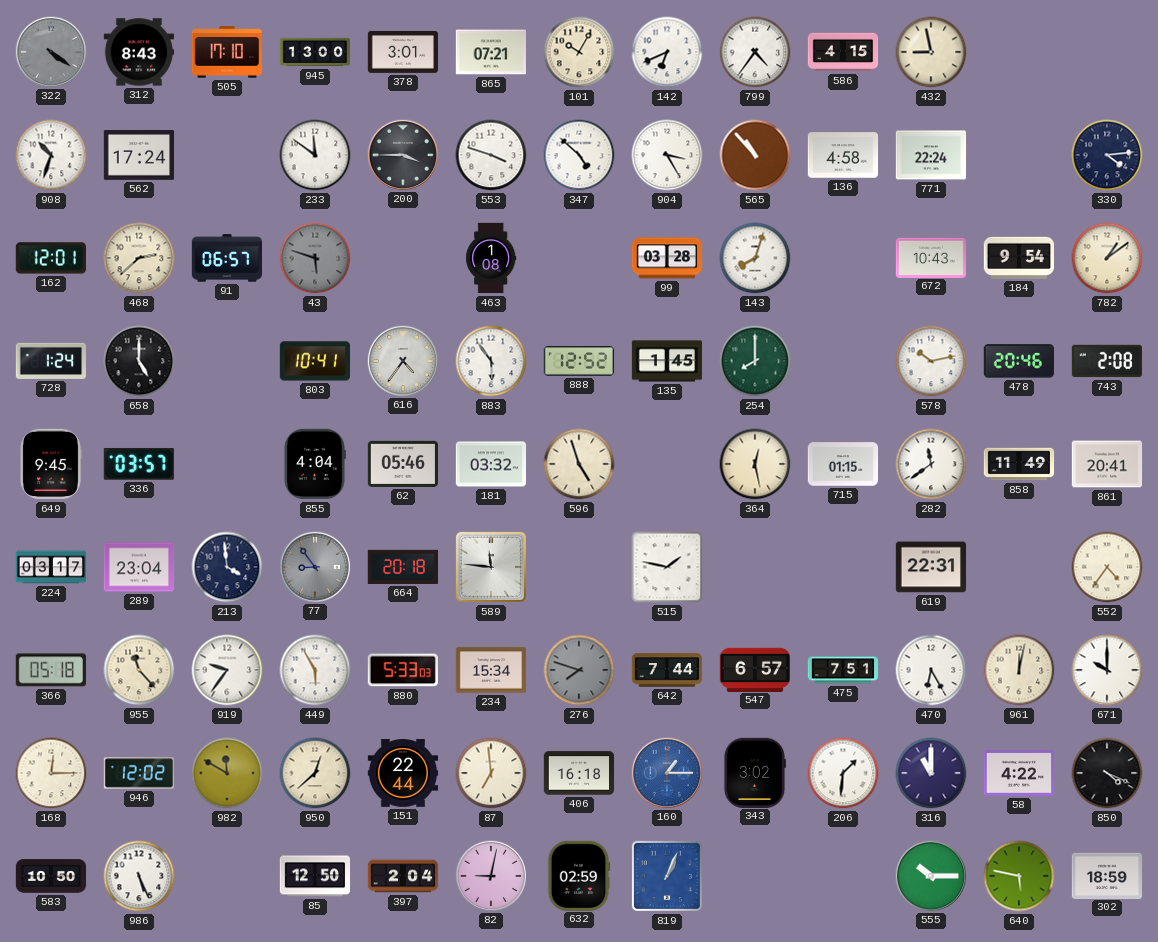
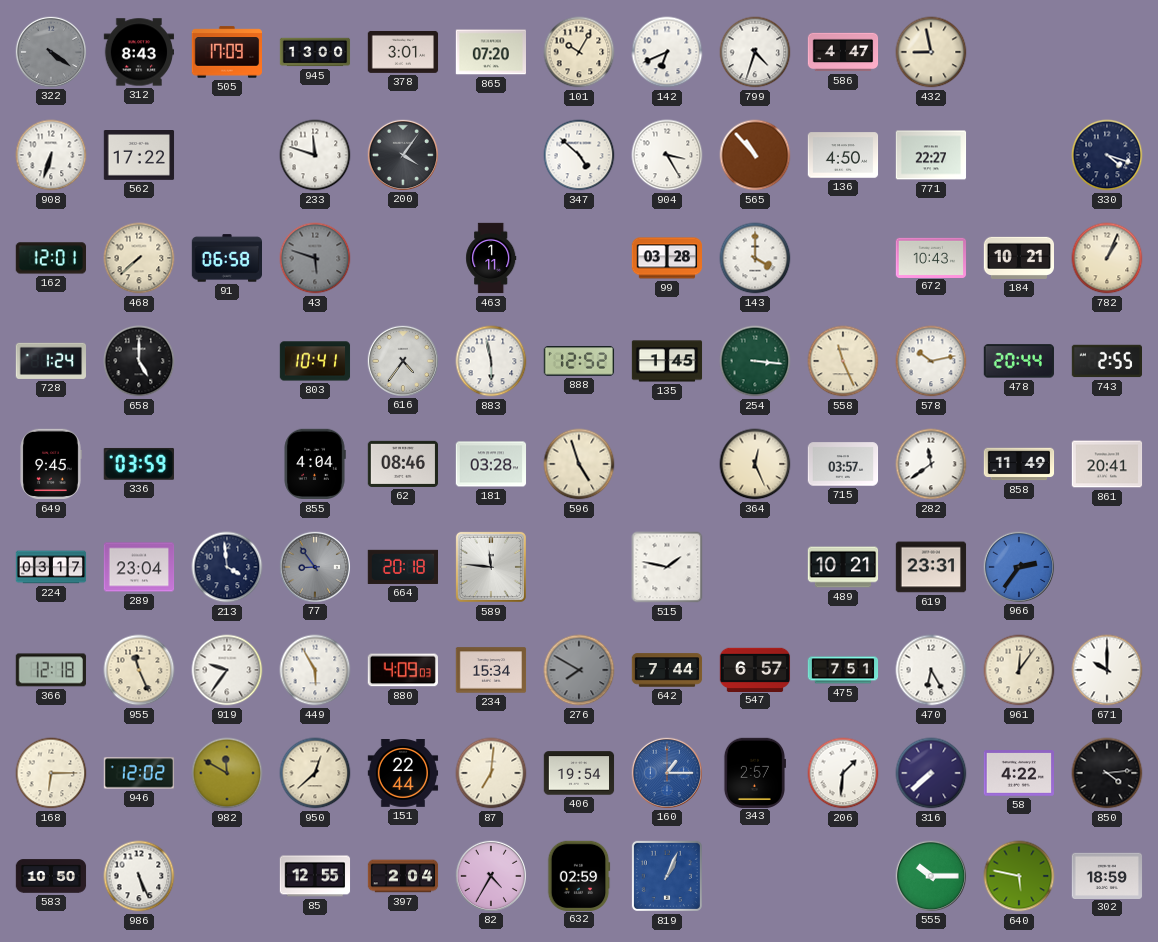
505: 17:10 -> 17:09 (226, 52)
865: 07:21 -> 07:20 (490, 52)
799: 4:36 -> 4:33 (755, 52)
586: 4:15 -> 4:47 (843, 52)
908: 10:33 -> 6:33 (51, 155)
562: 17:24 -> 17:22 (139, 156)
233: 11:51 -> 11:48 (315, 155)
200: 3:45 -> 4:06 (402, 154)
553: 3:48 -> none (491, 155)
136: 4:58 -> 4:50 (843, 155)
771: 22:24 -> 22:27 (931, 155)
330: 4:14 -> 4:18 (1107, 155)
468: 2:38 -> 7:38 (139, 258)
91: 06:57 -> 06:58 (226, 258)
463: 1:08 -> 1:11 (491, 258)
143: 8:03 -> 4:00 (755, 258)
184: 9:54 -> 10:21 (1019, 258)
782: 1:09 -> 1:04 (1107, 258)
883: 5:54 -> 5:58 (491, 361)
254: 8:00 -> 3:16 (755, 361)
558: none -> 11:26 (843, 361)
478: 20:46 -> 20:44 (1019, 361)
743: 2:08 -> 2:55 (1107, 361)
336: 03:57 -> 03:59 (139, 464)
62: 05:46 -> 08:46 (402, 464)
181: 03:32 -> 03:28 (491, 464)
364: 12:28 -> 12:26 (755, 464)
715: 01:15 -> 03:57 (843, 464)
489: none -> 10:21 (843, 567)
619: 22:31 -> 23:31 (931, 567)
966: none -> 2:36 (1018, 566)
552: 4:36 -> none (1107, 567)
366: 05:18 -> 12:18 (50, 670)
955: 11:23 -> 11:26 (139, 670)
880: 5:33 -> 4:09 (402, 670)
276: 7:48 -> 7:50 (579, 670)
961: 12:02 -> 12:06 (1019, 670)
168: 12:15 -> 6:15 (51, 773)
87: 6:59 -> 7:01 (491, 773)
406: 16:18 -> 19:54 (579, 773)
343: 3:02 -> 2:57 (754, 772)
316: 11:00 -> 7:38 (931, 773)
850: 4:19 -> 4:14 (1107, 773)
85: 12:50 -> 12:55 (315, 876)
82: 9:02 -> 4:35 (490, 875)
